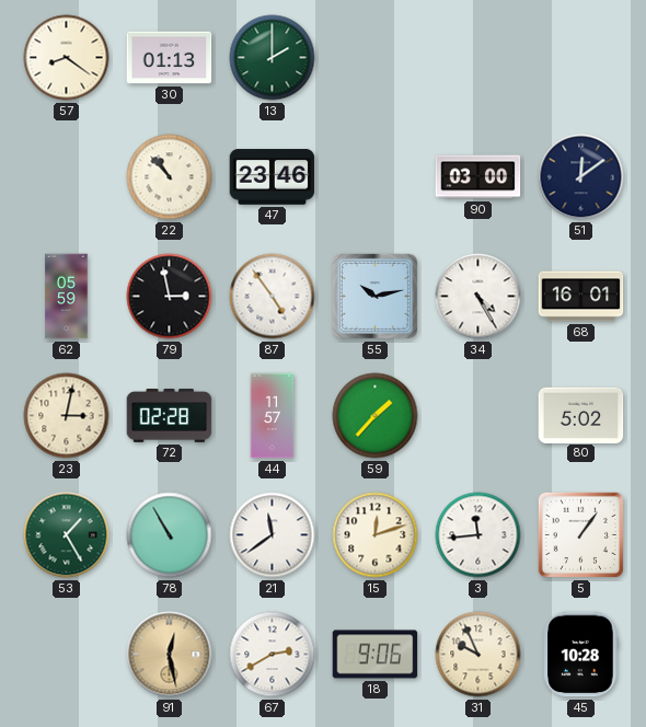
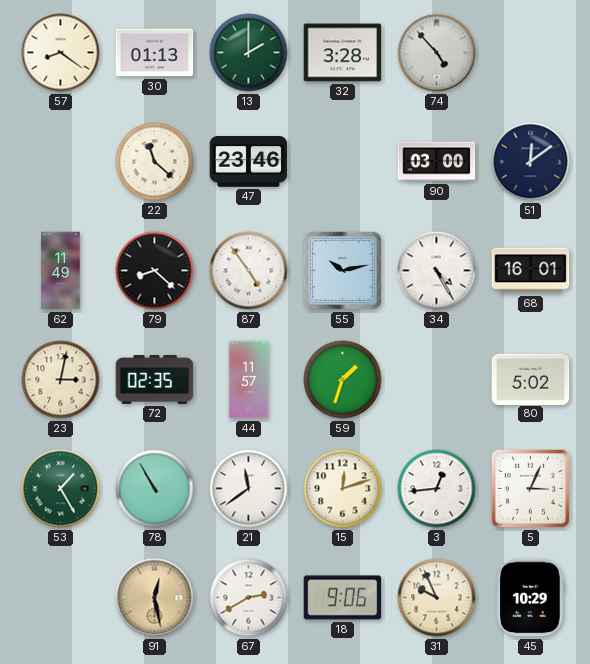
32: none -> 3:28 (343, 53)
74: none -> 4:53 (437, 53)
22: 10:53 -> 11:22 (155, 162)
62: 05:59 -> 11:49 (61, 271)
79: 2:58 -> 8:22 (155, 271)
72: 02:28 -> 02:35 (155, 380)
59: 1:37 -> 1:33 (343, 380)
3: 11:44 -> 12:44 (437, 489)
5: 1:06 -> 3:04 (530, 488)
45: 10:28 -> 10:29 (531, 598)
